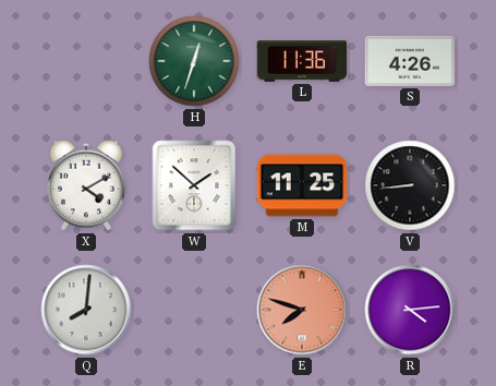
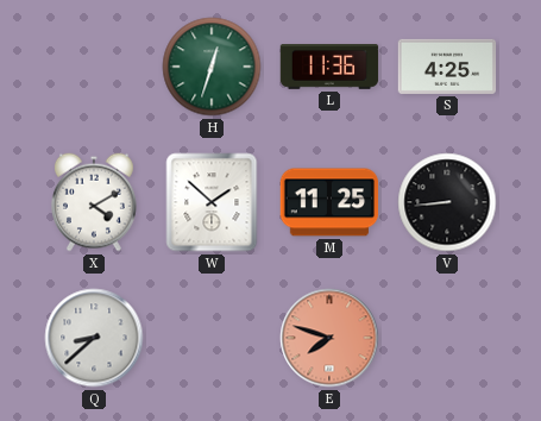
S: 4:26 -> 4:25 (447, 67)
Q: 8:01 -> 8:38 (94, 338)
R: 4:14 -> none (410, 310)
